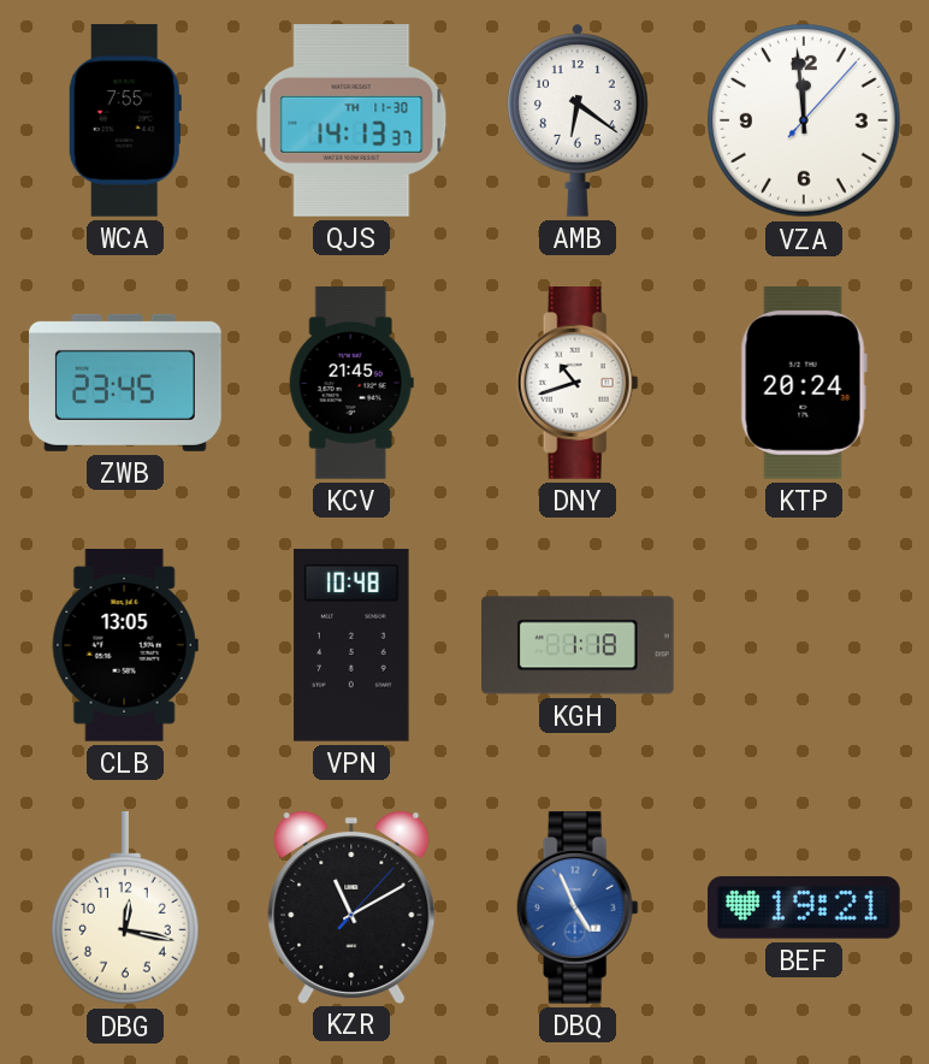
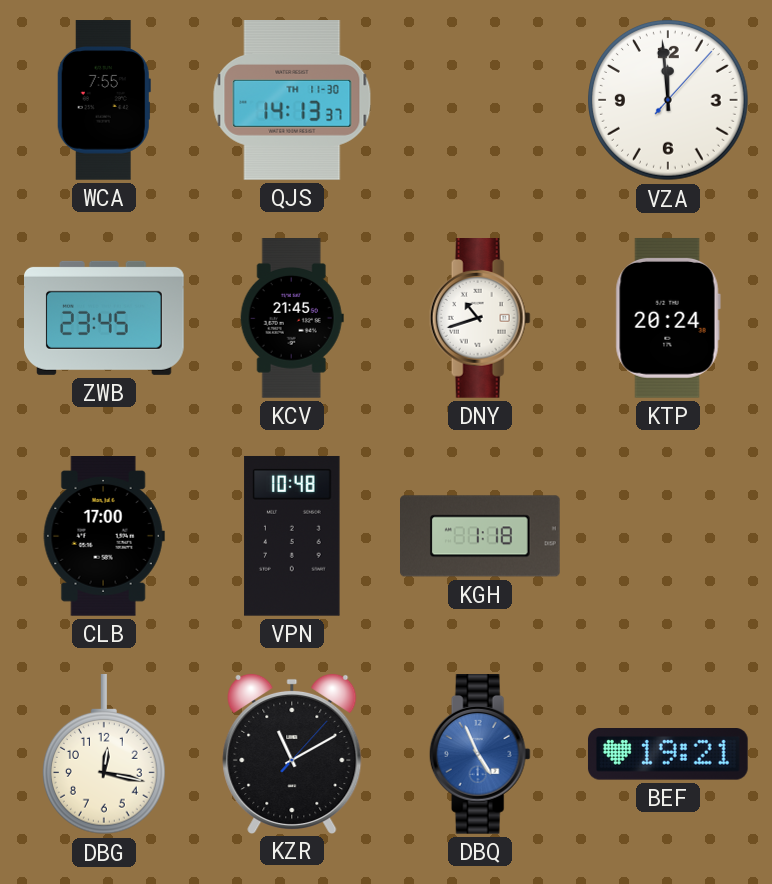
AMB: 6:21 -> none (579, 120)
CLB: 13:05 -> 17:00 (104, 537)
